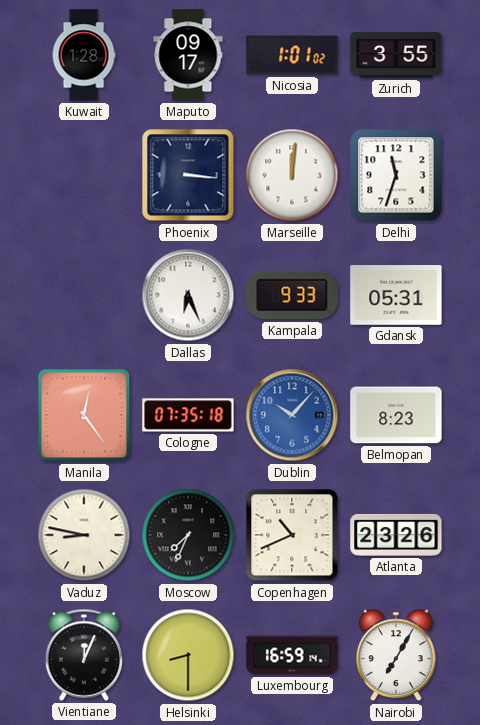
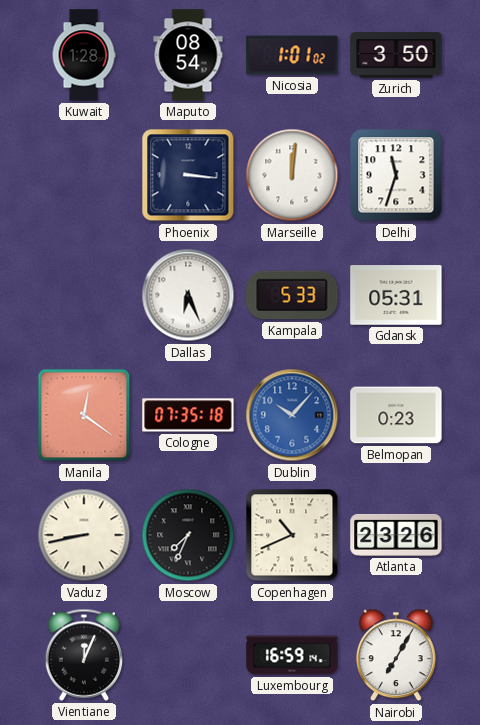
Maputo: 09:17 -> 08:54 (188, 55)
Zurich: 3:55 -> 3:50 (396, 55)
Kampala: 9:33 -> 5:33 (292, 295)
Manila: 12:24 -> 12:21 (84, 415)
Belmopan: 8:23 -> 0:23 (396, 415)
Vaduz: 8:47 -> 8:43 (84, 535)
Helsinki: 8:30 -> none (188, 655)
